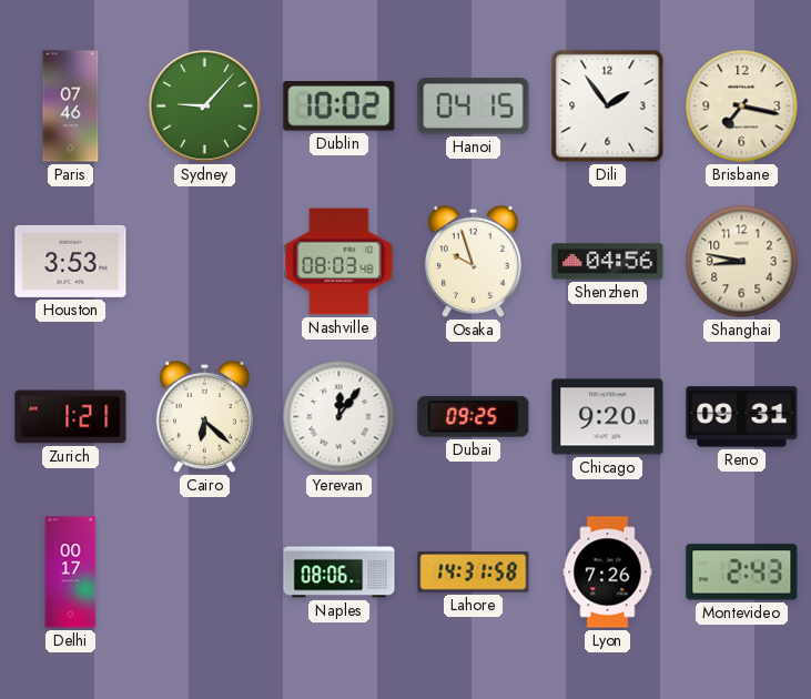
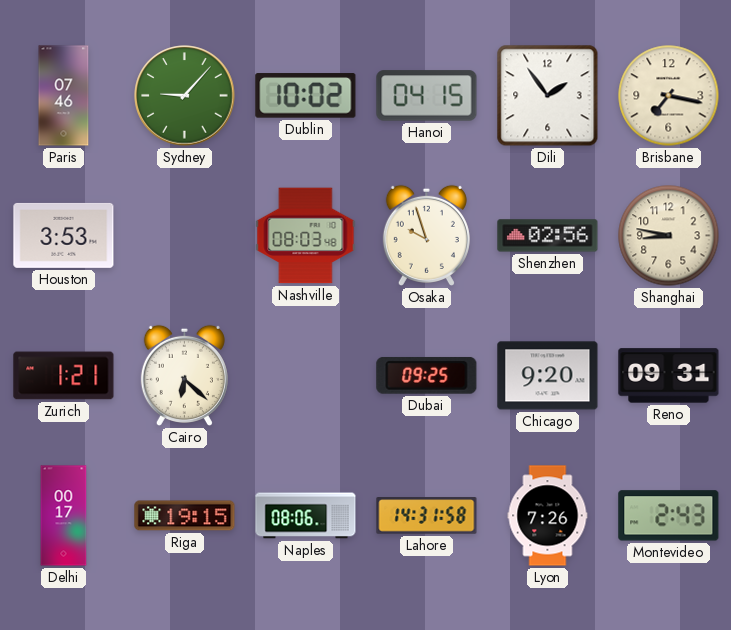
Shenzhen: 04:56 -> 02:56 (548, 236)
Yerevan: 12:06 -> none (339, 417)
Riga: none -> 19:15 (185, 516)
